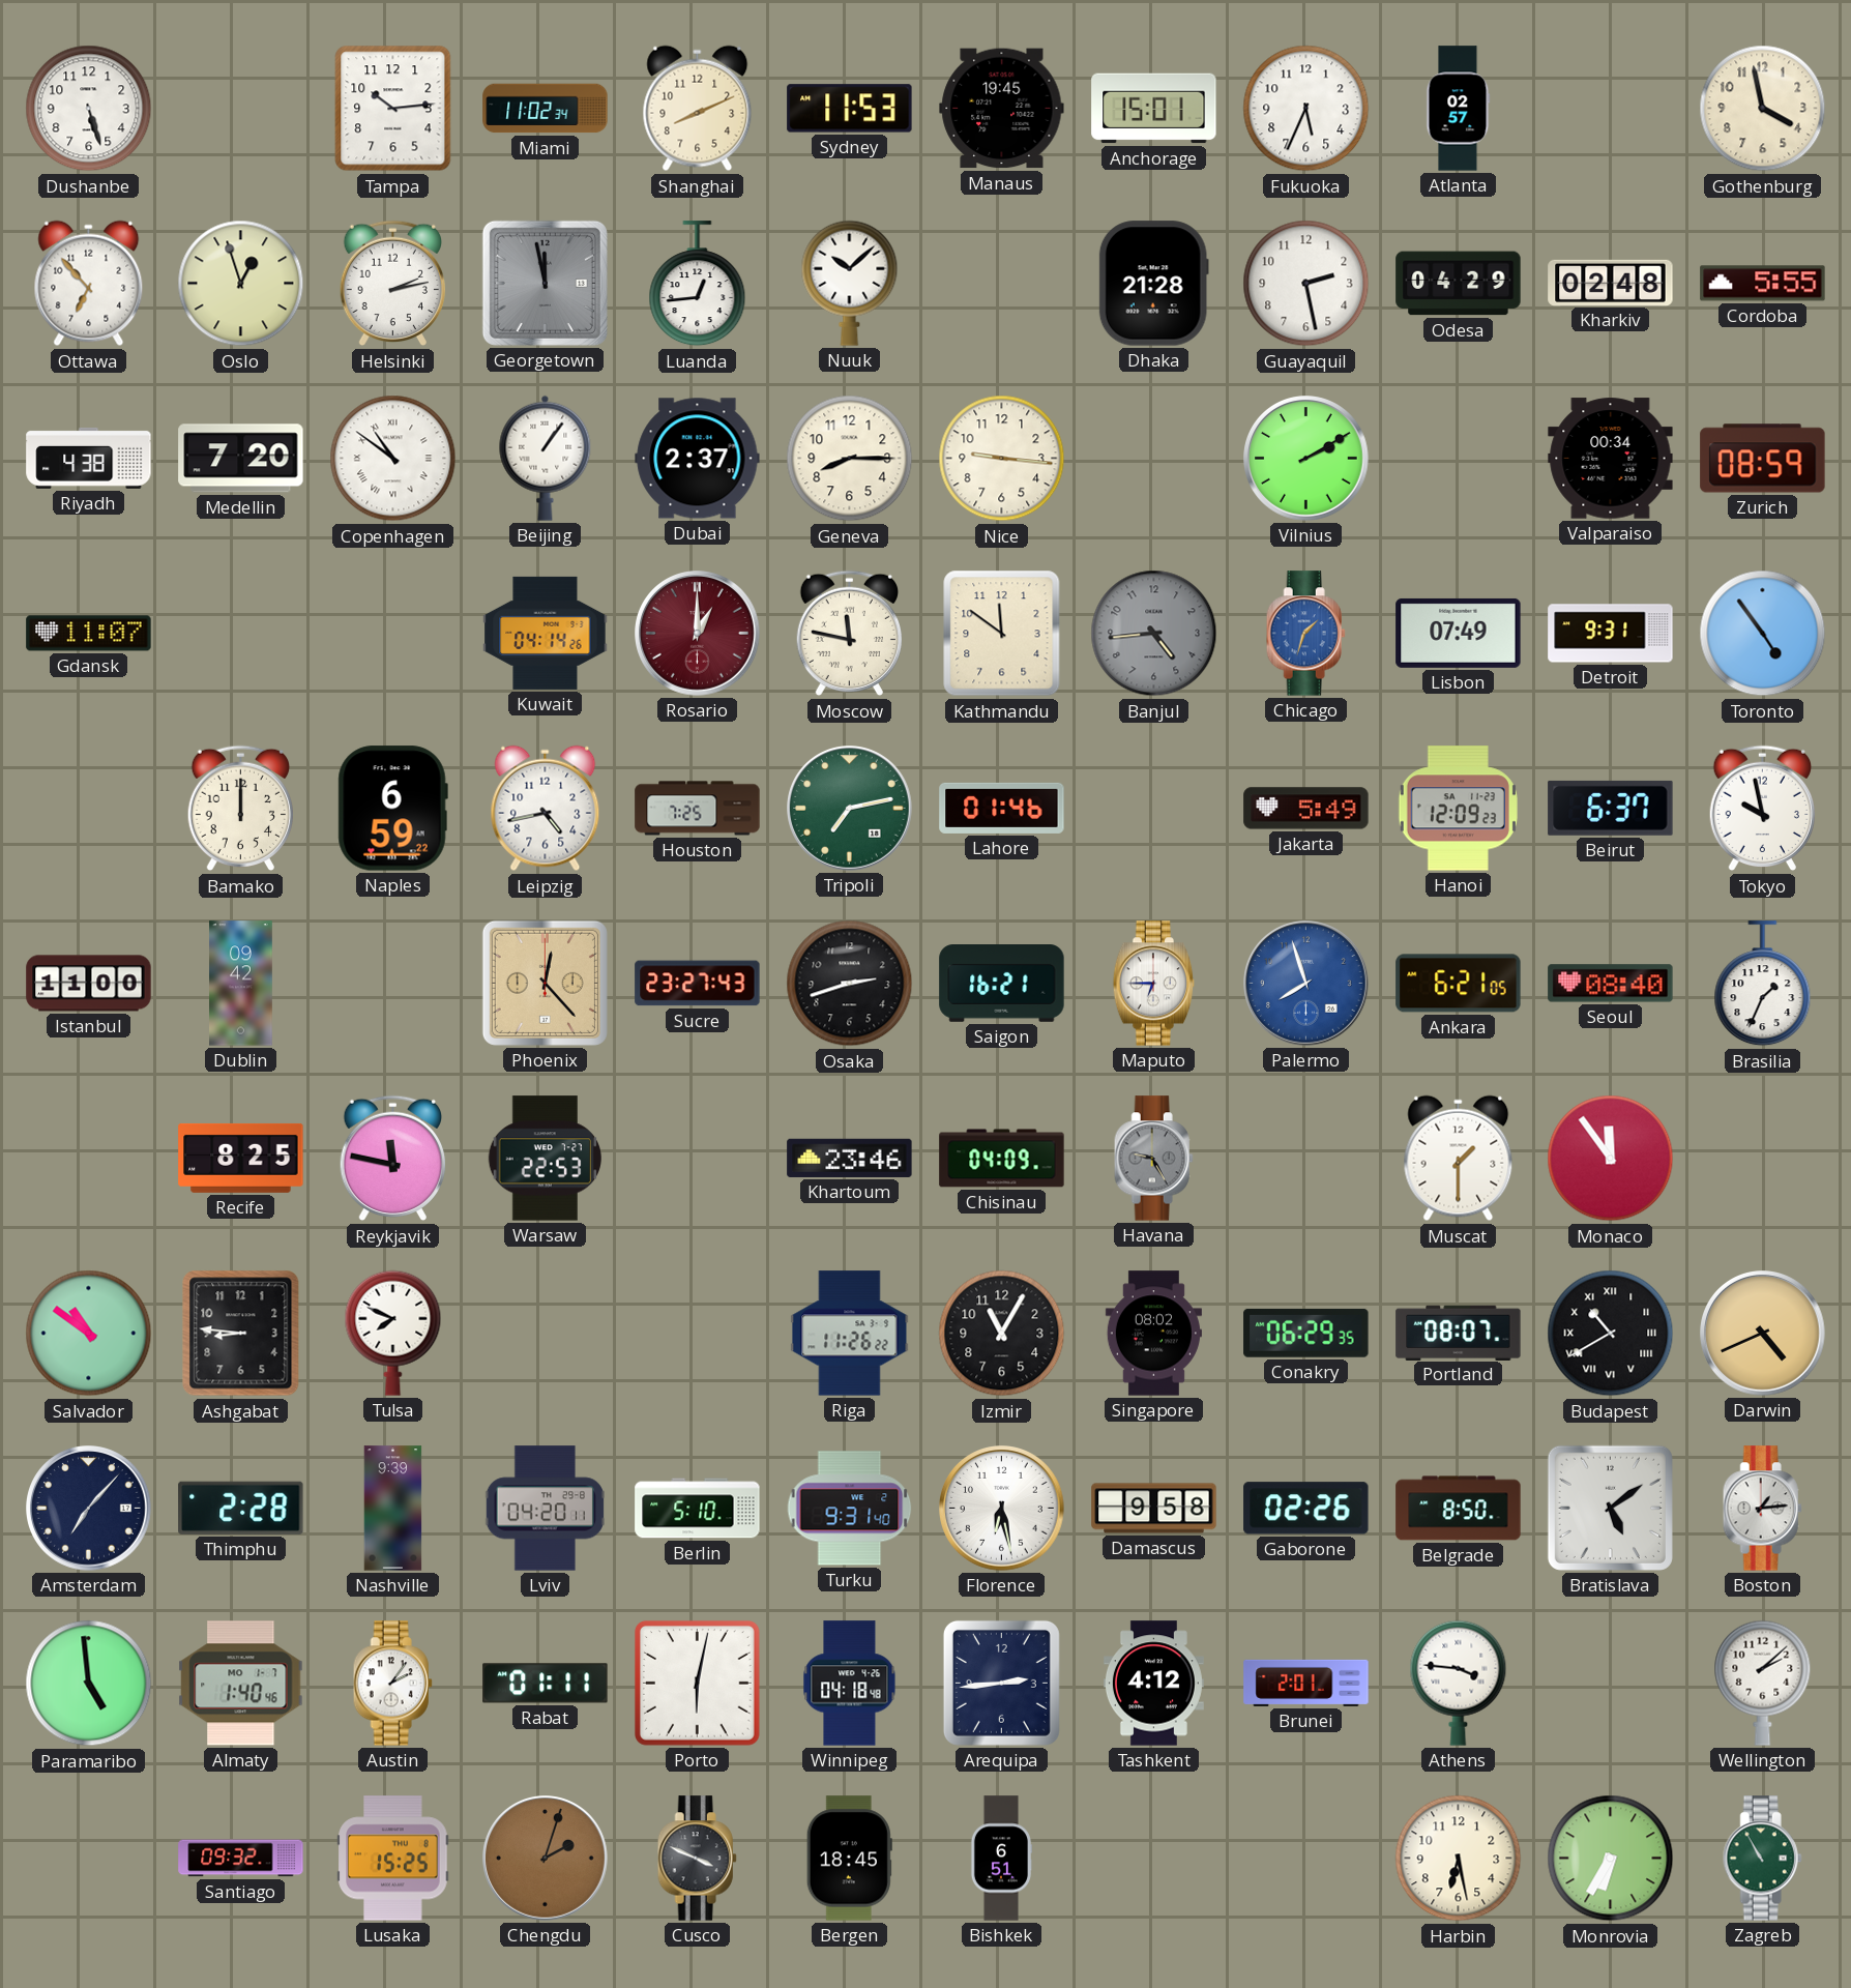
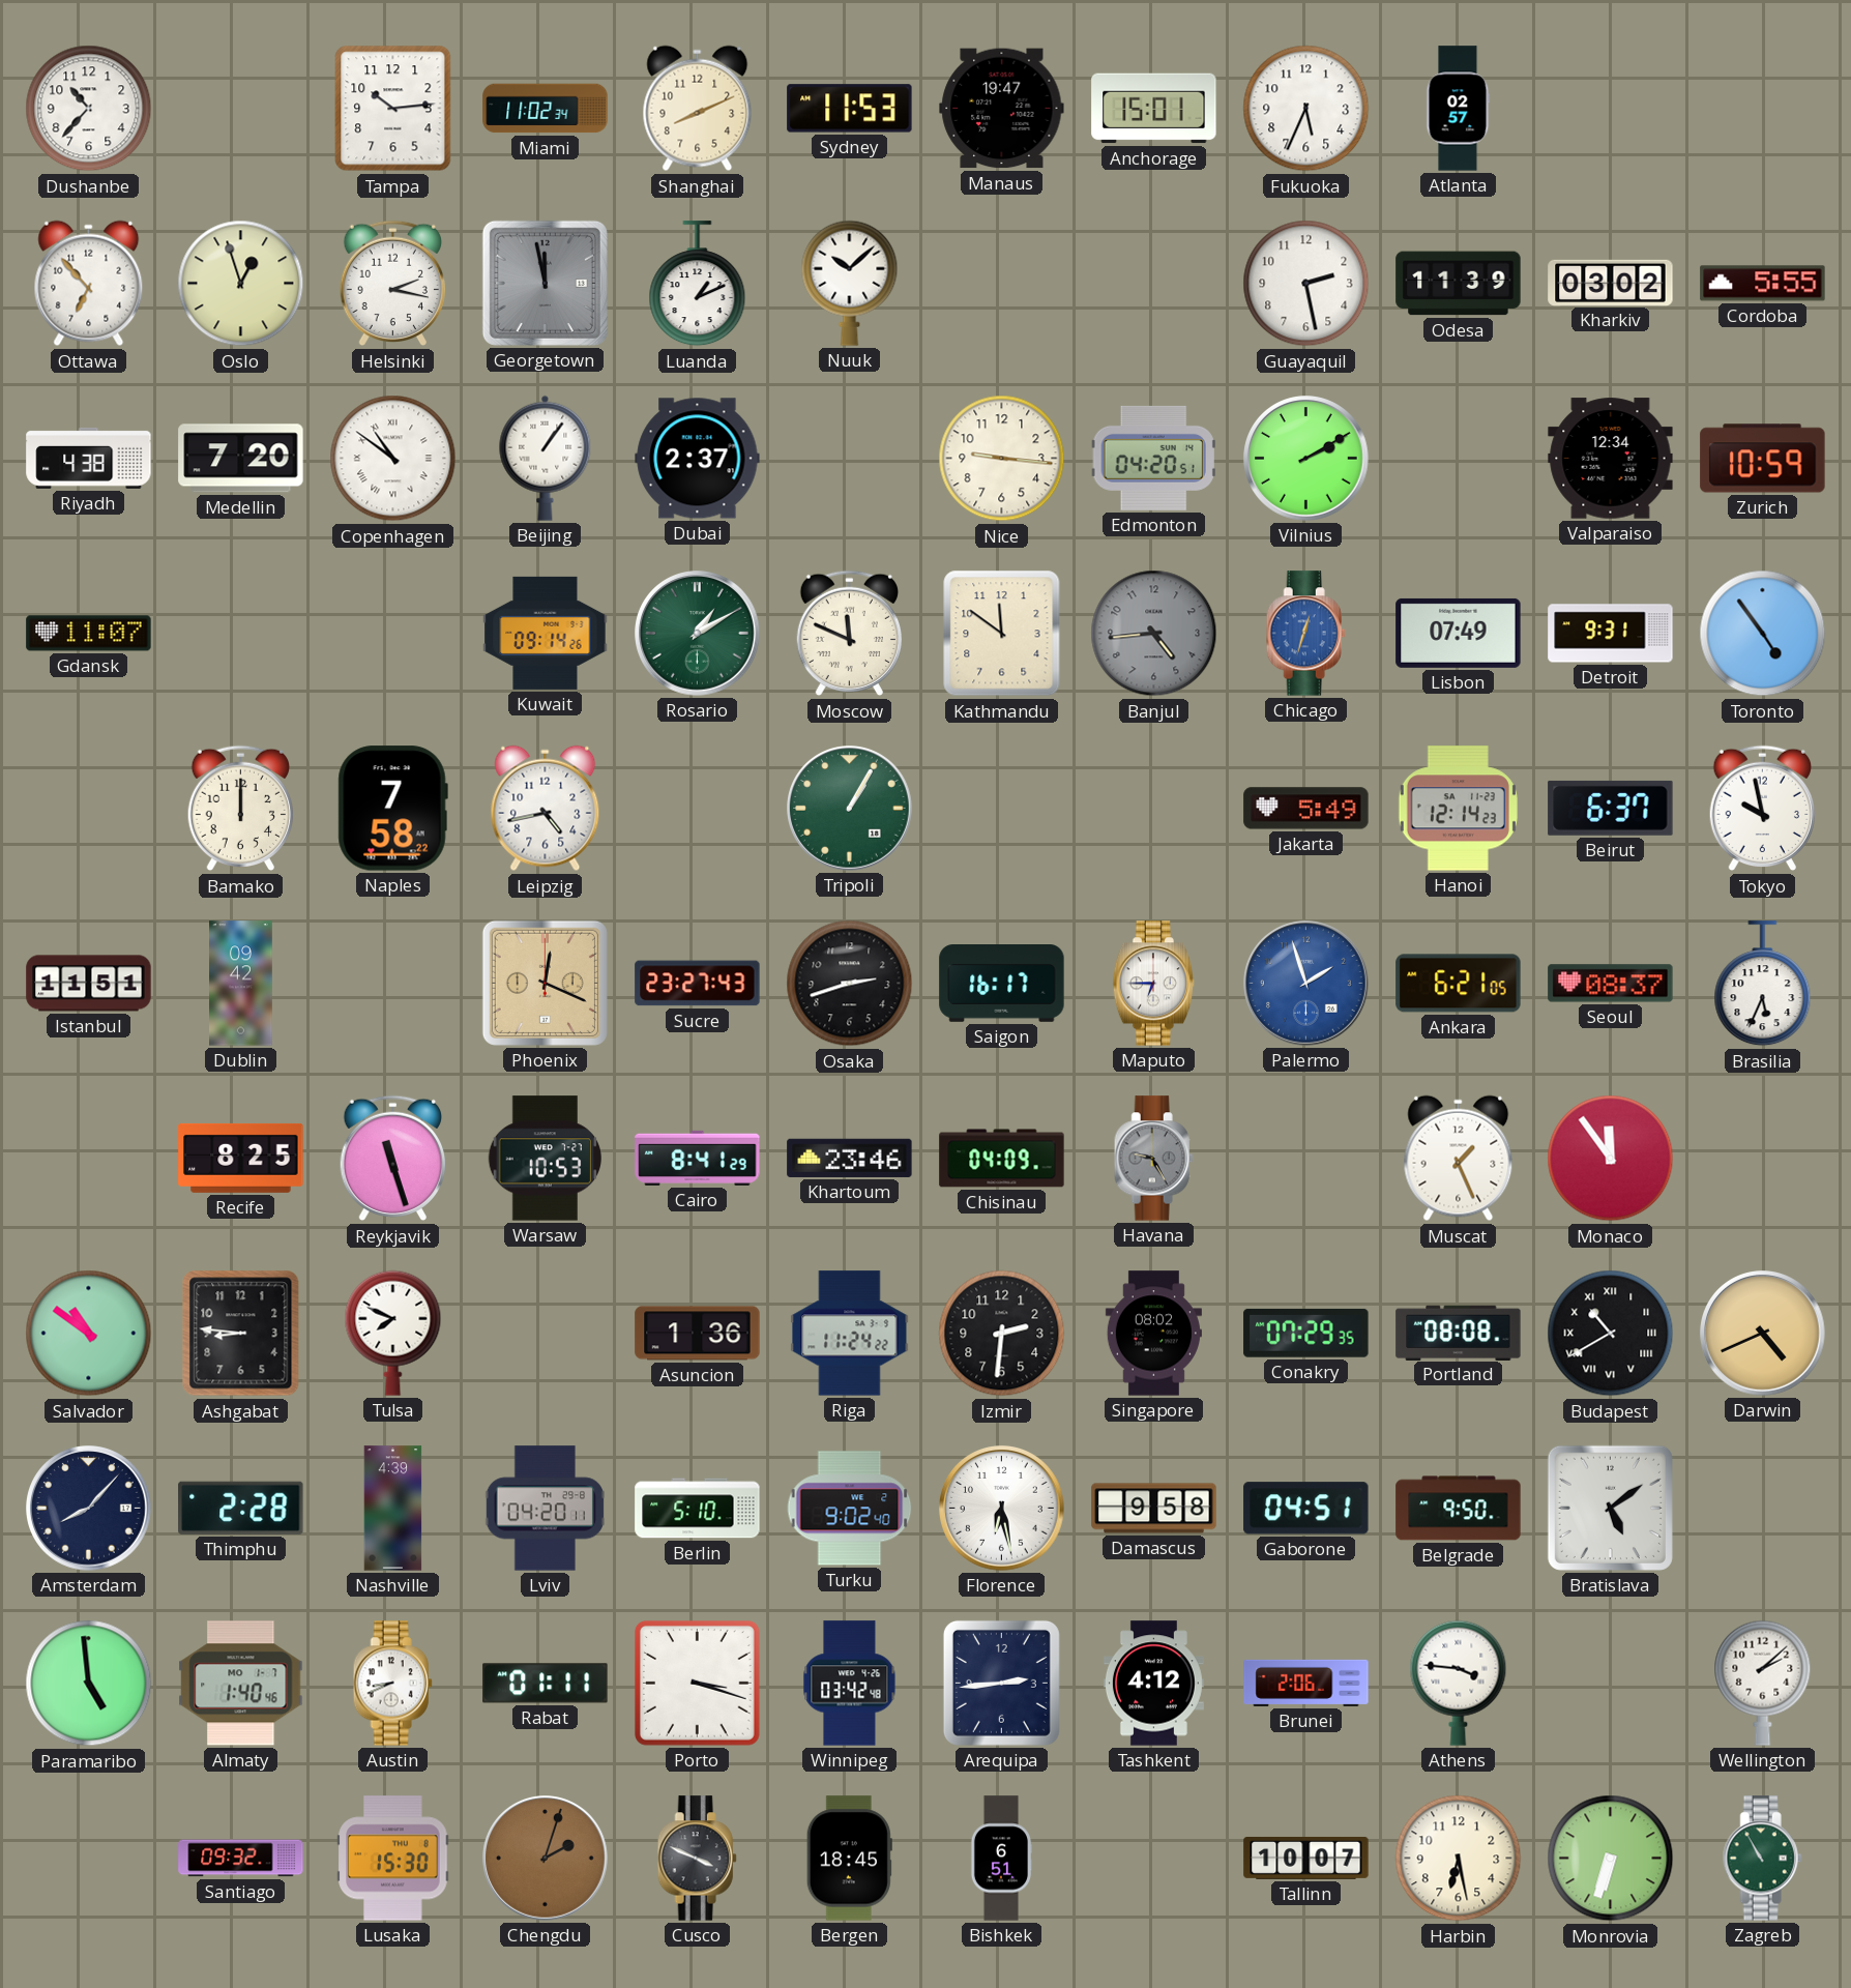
Dushanbe: 5:27 -> 10:37 (89, 109)
Manaus: 19:45 -> 19:47 (1002, 109)
Gothenburg: 3:58 -> none (1763, 109)
Helsinki: 2:13 -> 2:17 (392, 284)
Luanda: 12:44 -> 1:11 (698, 284)
Dhaka: 21:28 -> none (1153, 284)
Odesa: 04:29 -> 11:39 (1459, 284)
Kharkiv: 02:48 -> 03:02 (1611, 283)
Geneva: 8:15 -> none (850, 459)
Edmonton: none -> 04:20 (1153, 458)
Valparaiso: 00:34 -> 12:34 (1611, 459)
Zurich: 08:59 -> 10:59 (1763, 459)
Kuwait: 04:14 -> 09:14 (546, 633)
Rosario: 1:00 -> 1:10 (698, 634)
Rosario dial: burgundy -> green (698, 634)
Moscow: 11:47 -> 11:49 (849, 634)
Chicago: 1:33 -> 12:33 (1305, 634)
Naples: 6:59 -> 7:58 (392, 809)
Houston: 7:25 -> none (698, 809)
Tripoli: 7:13 -> 1:05 (850, 809)
Lahore: 01:46 -> none (1002, 808)
Hanoi: 12:09 -> 12:14 (1458, 809)
Istanbul: 11:00 -> 11:51 (89, 984)
Phoenix: 12:23 -> 12:19 (545, 983)
Saigon: 16:21 -> 16:17 (1002, 984)
Palermo: 7:57 -> 1:57 (1306, 984)
Seoul: 08:40 -> 08:37 (1611, 984)
Brasilia: 1:34 -> 5:34 (1763, 984)
Reykjavik: 11:47 -> 11:27 (392, 1159)
Warsaw: 22:53 -> 10:53 (545, 1159)
Cairo: none -> 8:41 (698, 1158)
Muscat: 1:30 -> 1:26 (1459, 1159)
Asuncion: none -> 1:36 (698, 1334)
Riga: 11:26 -> 11:24 (850, 1334)
Izmir: 11:05 -> 2:31 (1002, 1334)
Conakry: 06:29 -> 07:29 (1306, 1333)
Portland: 08:07 -> 08:08 (1459, 1333)
Amsterdam: 7:07 -> 8:07 (89, 1509)
Nashville: 9:39 -> 4:39 (393, 1509)
Turku: 9:31 -> 9:02 (850, 1509)
Gaborone: 02:26 -> 04:51 (1306, 1509)
Belgrade: 8:50 -> 9:50 (1459, 1509)
Boston: 1:14 -> none (1762, 1509)
Austin: 2:06 -> 8:41 (392, 1684)
Porto: 6:02 -> 3:18 (697, 1683)
Winnipeg: 04:18 -> 03:42 (850, 1684)
Brunei: 2:01 -> 2:06 (1306, 1683)
Lusaka: 15:25 -> 15:30 (393, 1859)
Tallinn: none -> 10:07 (1306, 1858)
Monrovia: 6:35 -> 6:33 (1611, 1859)
